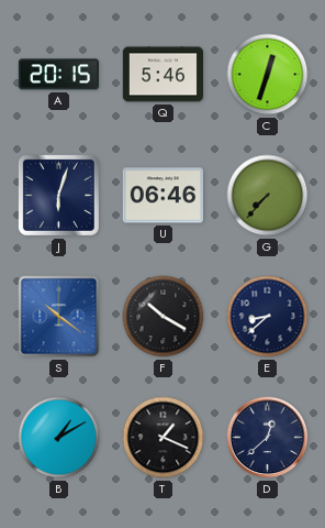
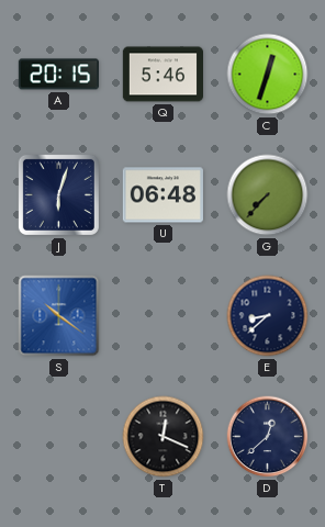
U: 06:46 -> 06:48 (162, 195)
F: 10:20 -> none (164, 317)
B: 1:10 -> none (59, 438)
T: 1:19 -> 12:19 (164, 437)
